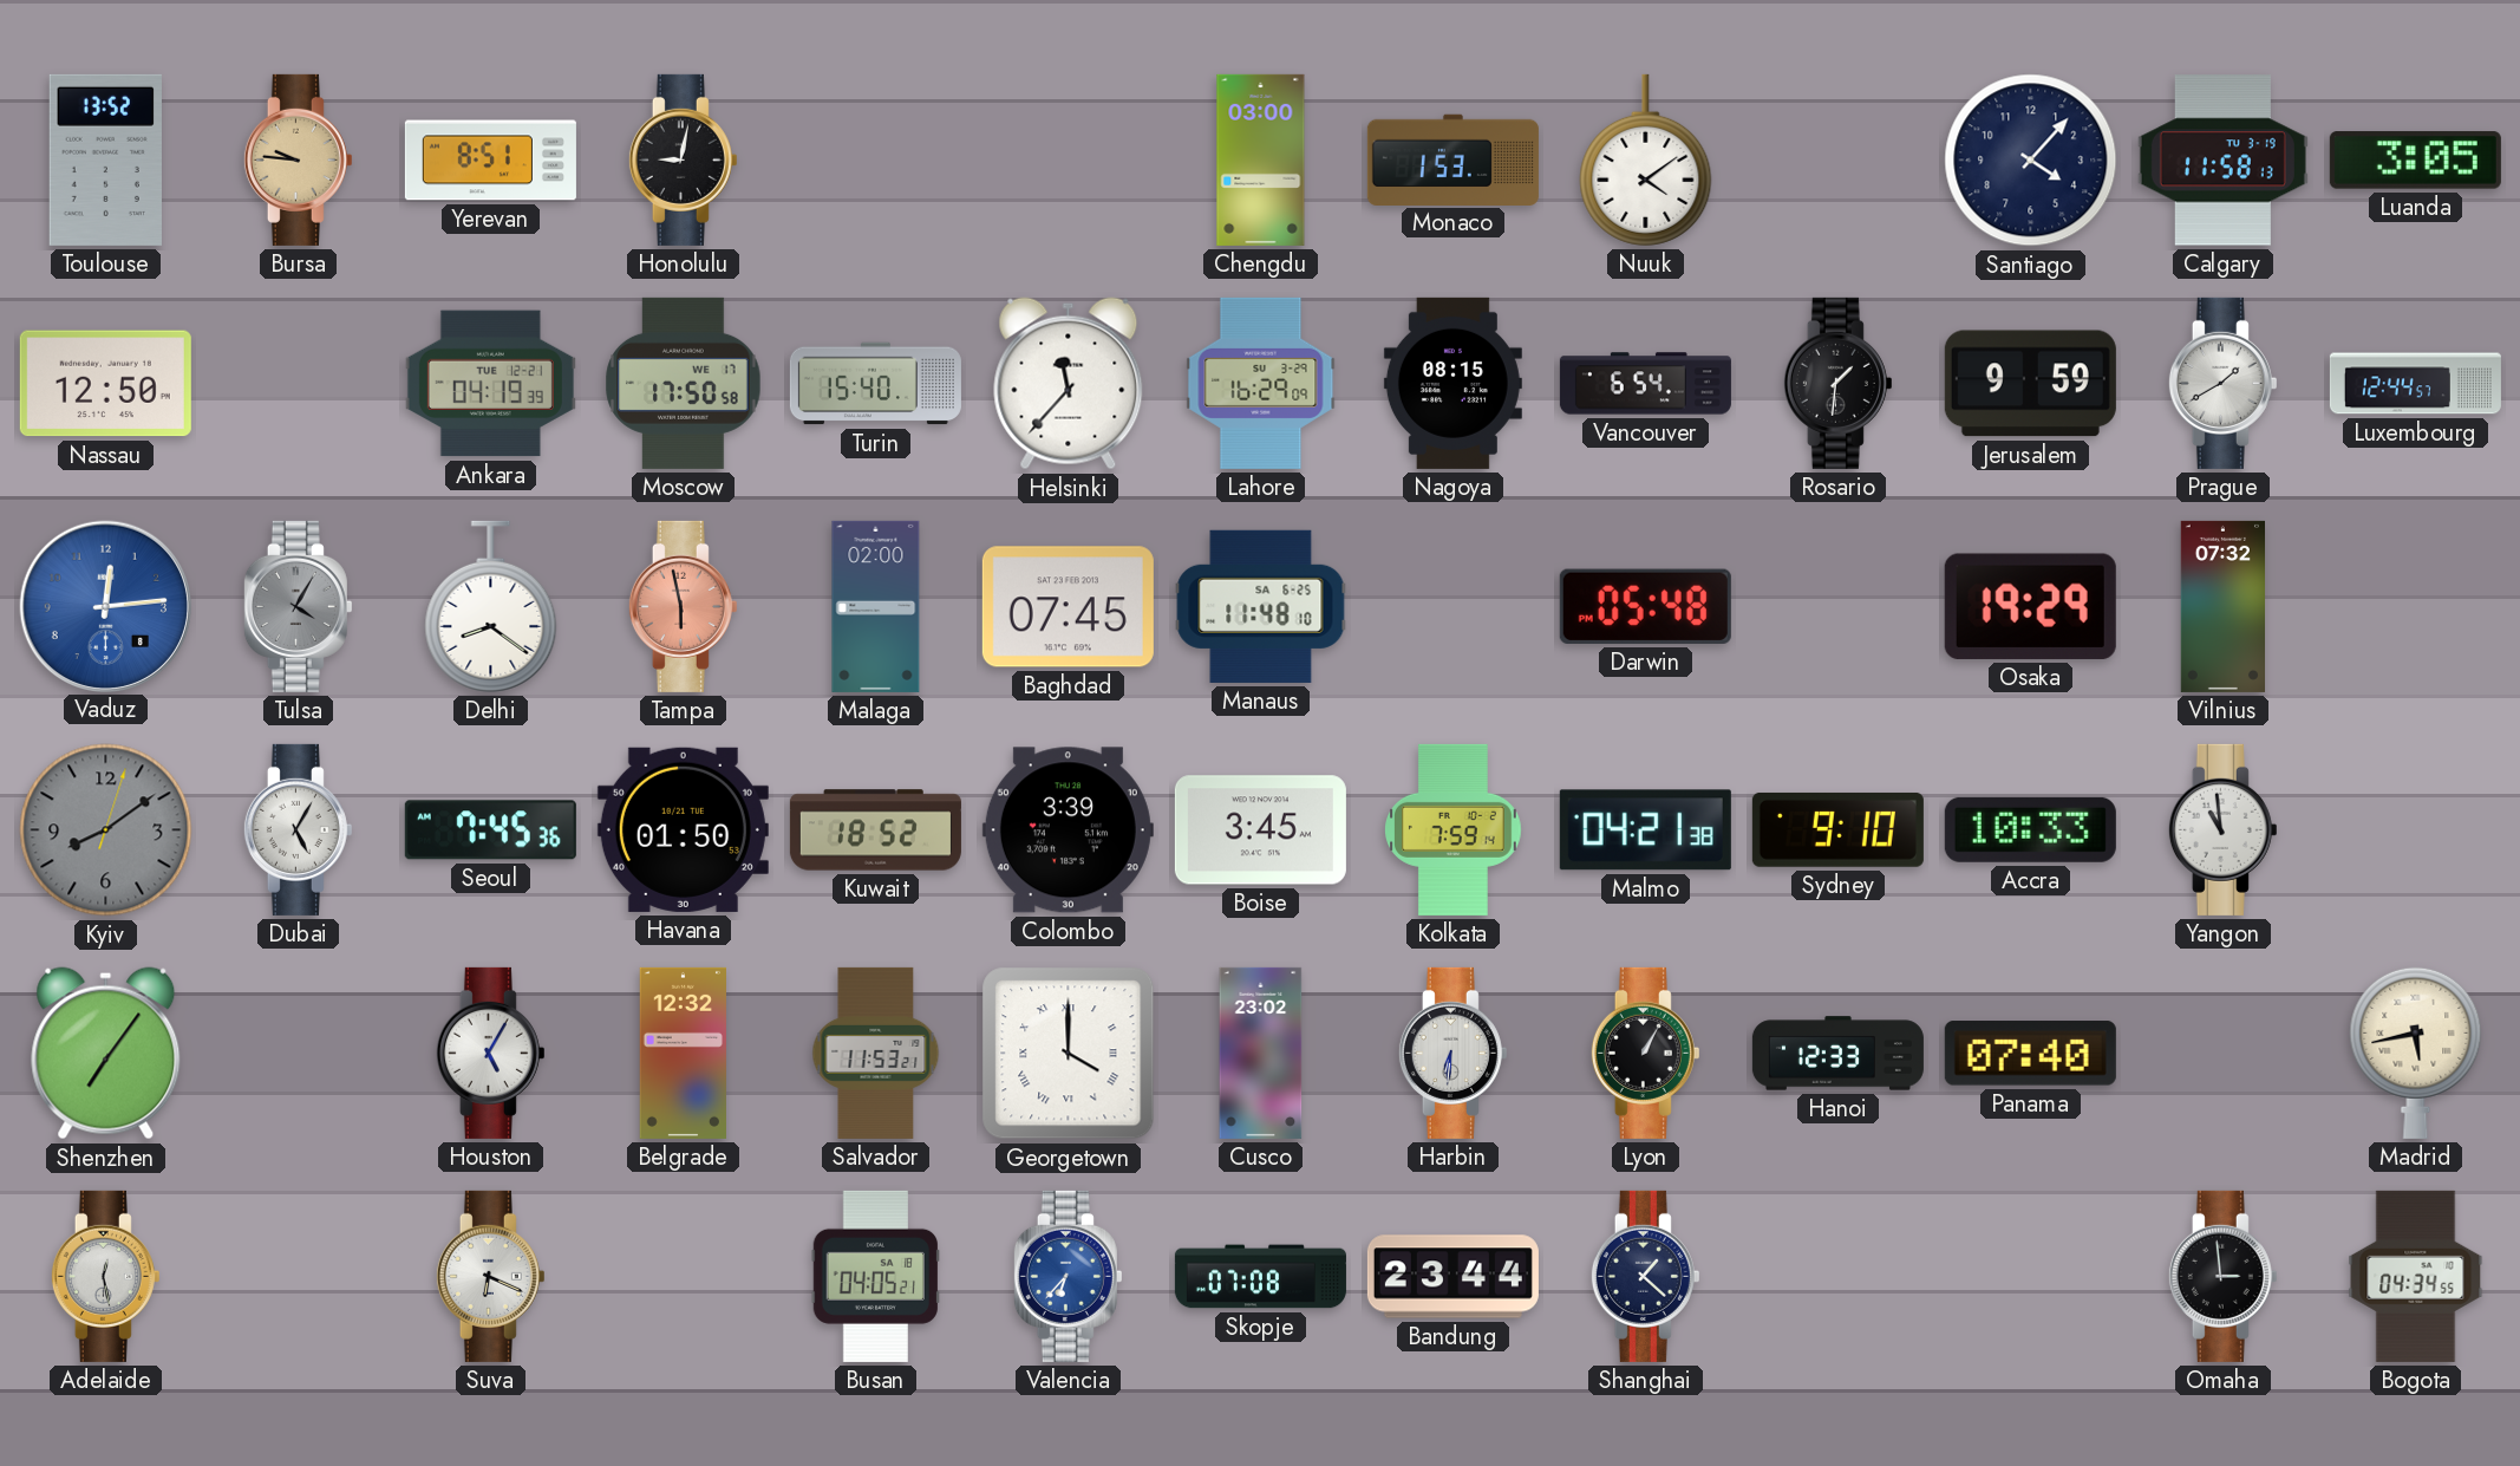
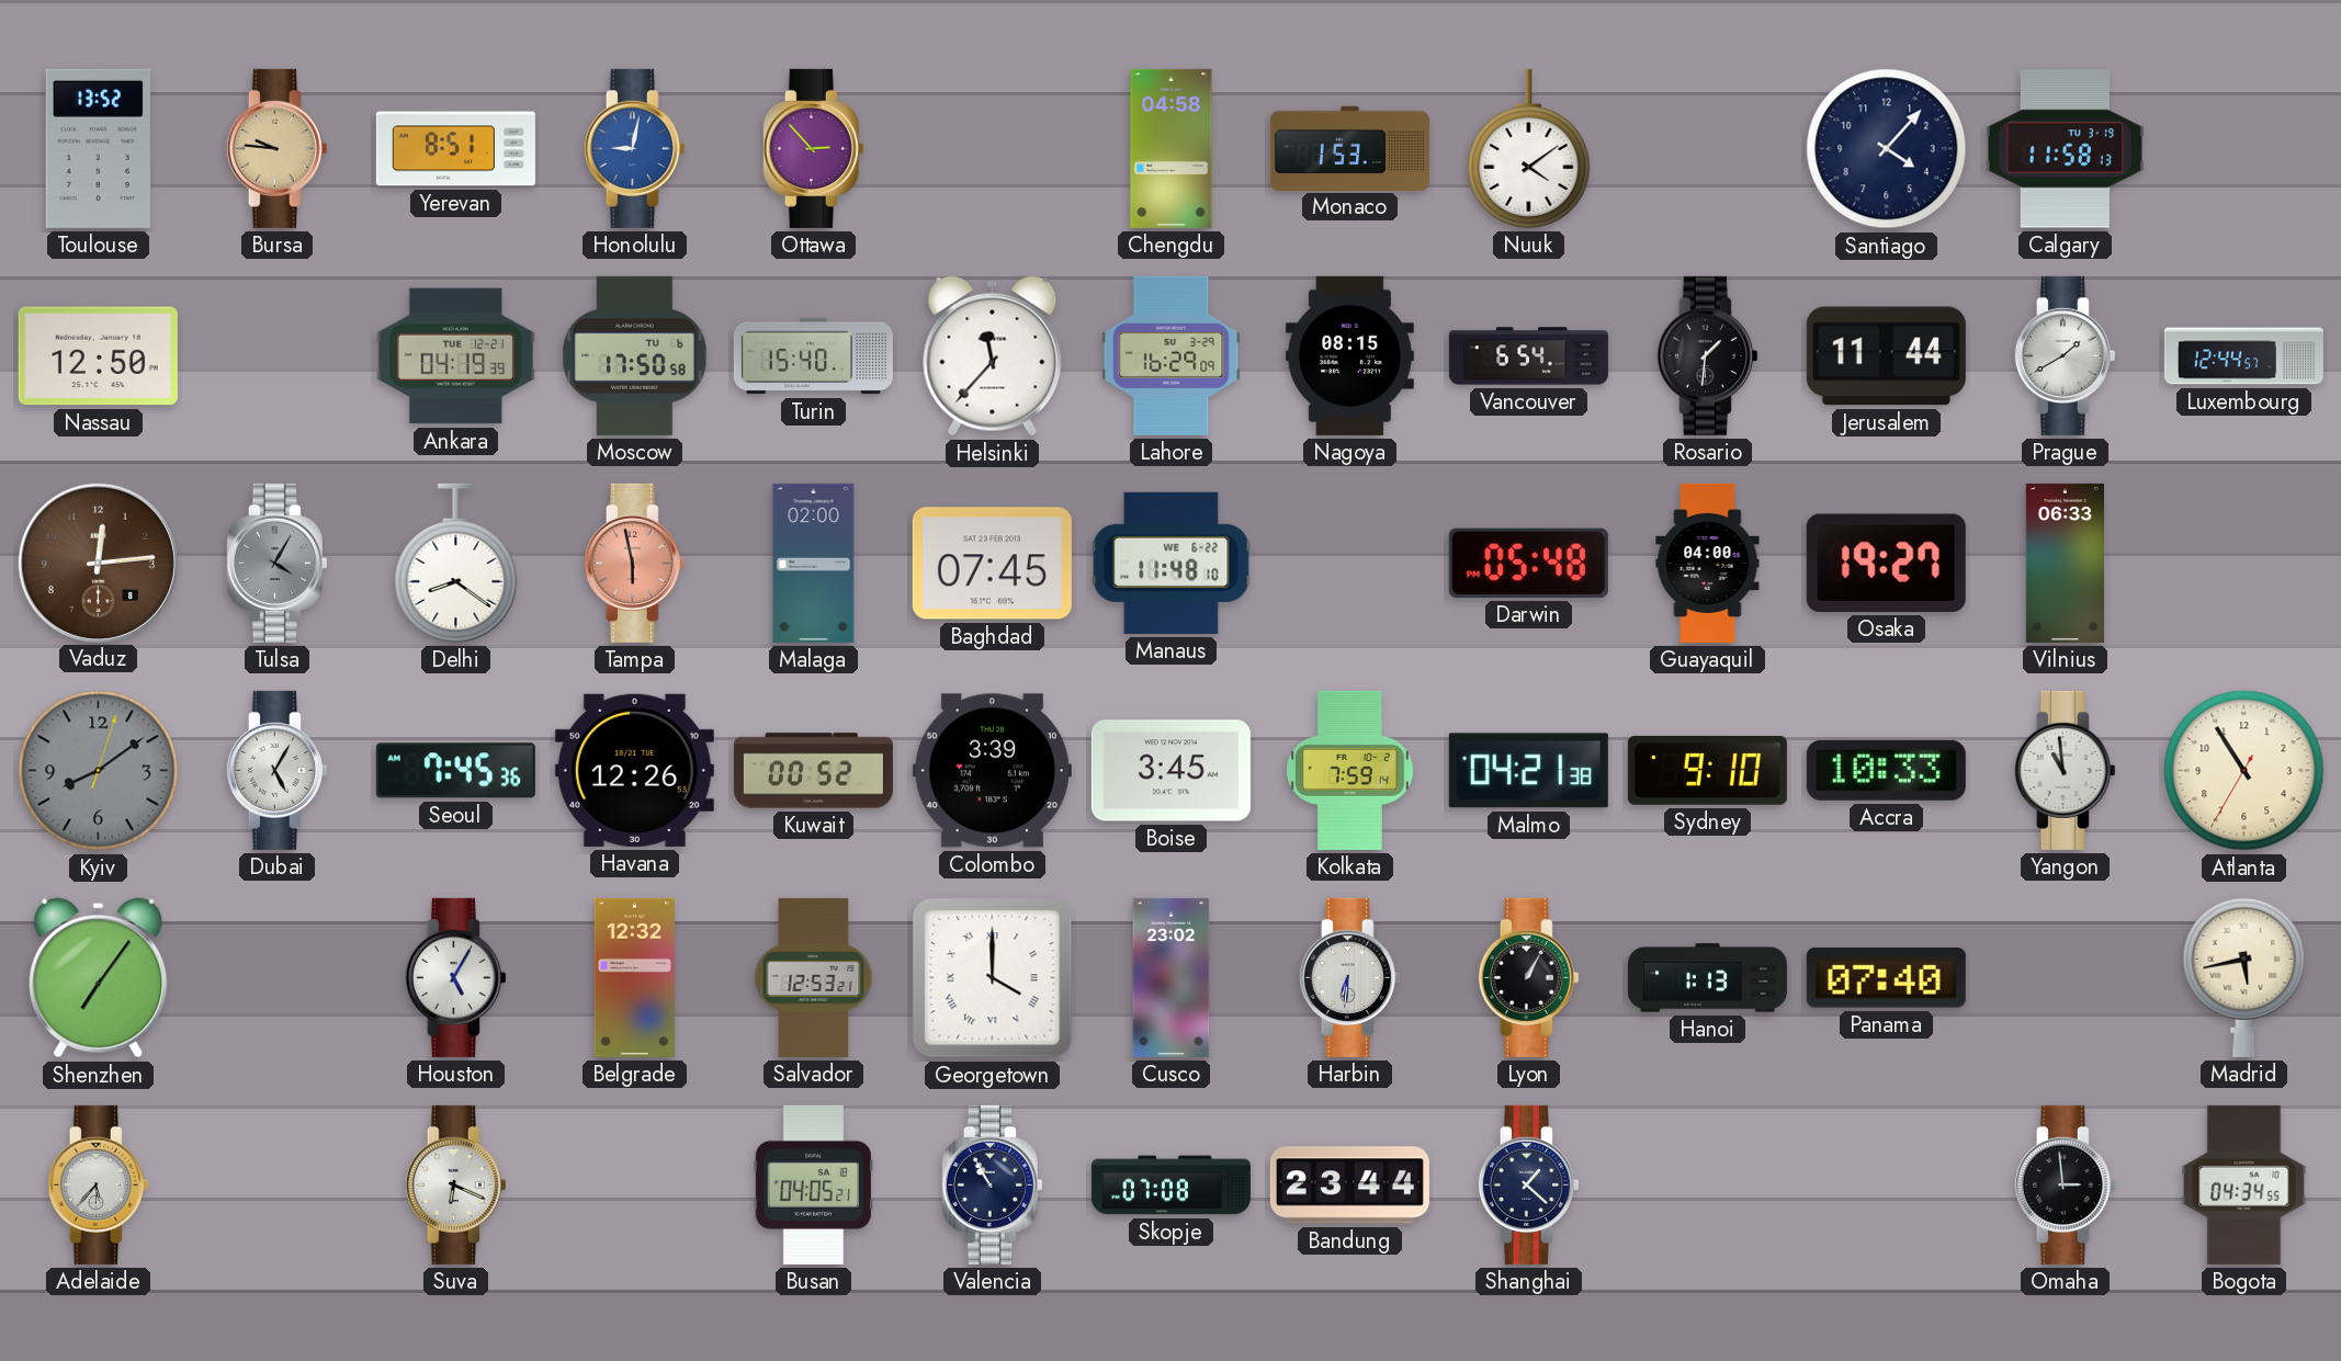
Honolulu dial: black -> blue (634, 148)
Ottawa: none -> 2:53 (813, 148)
Chengdu: 03:00 -> 04:58 (1172, 148)
Luanda: 3:05 -> none (2415, 161)
Moscow date: WE 17 -> TU 6 (635, 355)
Jerusalem: 9:59 -> 11:44 (1886, 356)
Vaduz dial: blue -> brown (98, 563)
Manaus date: SA 6-25 -> WE 6-22 (1172, 563)
Guayaquil: none -> 04:00 (1708, 563)
Osaka: 19:29 -> 19:27 (1886, 563)
Vilnius: 07:32 -> 06:33 (2065, 563)
Havana: 01:50 -> 12:26 (634, 770)
Kuwait: 18:52 -> 00:52 (813, 771)
Atlanta: none -> 10:54 (2244, 771)
Salvador: 11:53 -> 12:53 (814, 977)
Hanoi: 12:33 -> 1:13 (1707, 978)
Adelaide: 12:28 -> 5:37 (98, 1184)
Valencia: 6:37 -> 10:55 (992, 1184)
Valencia dial: blue -> navy (992, 1184)
